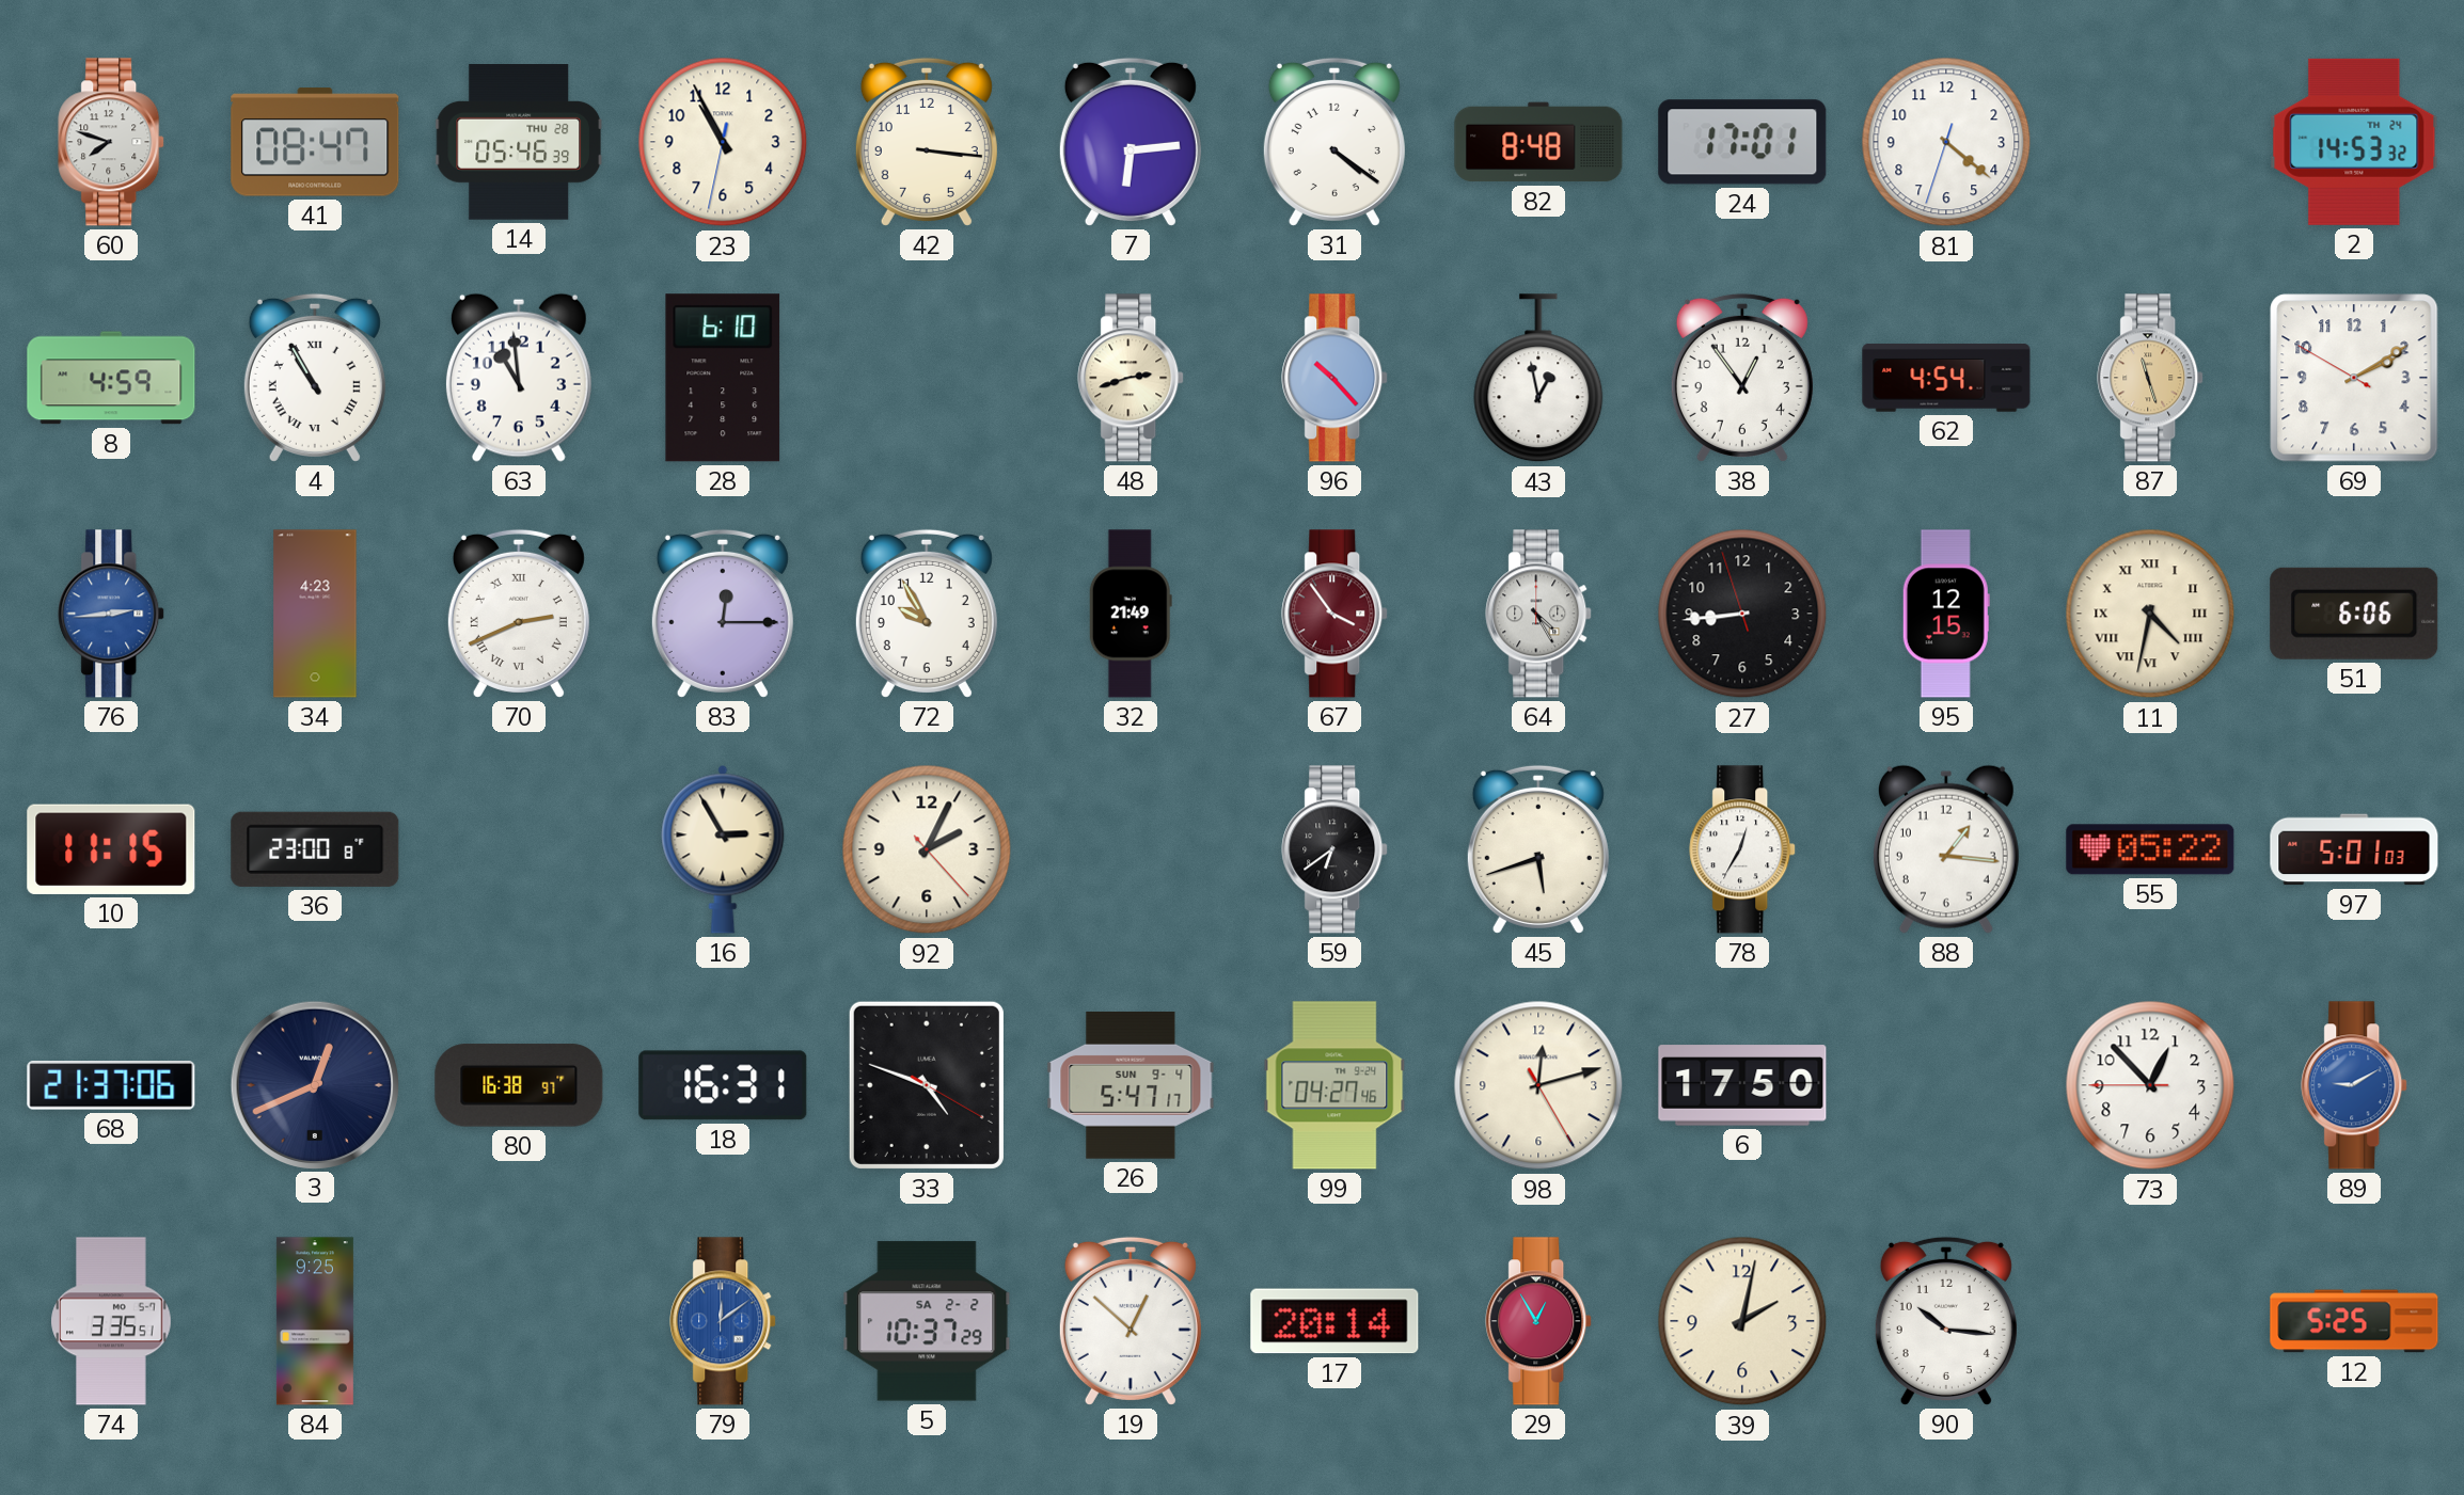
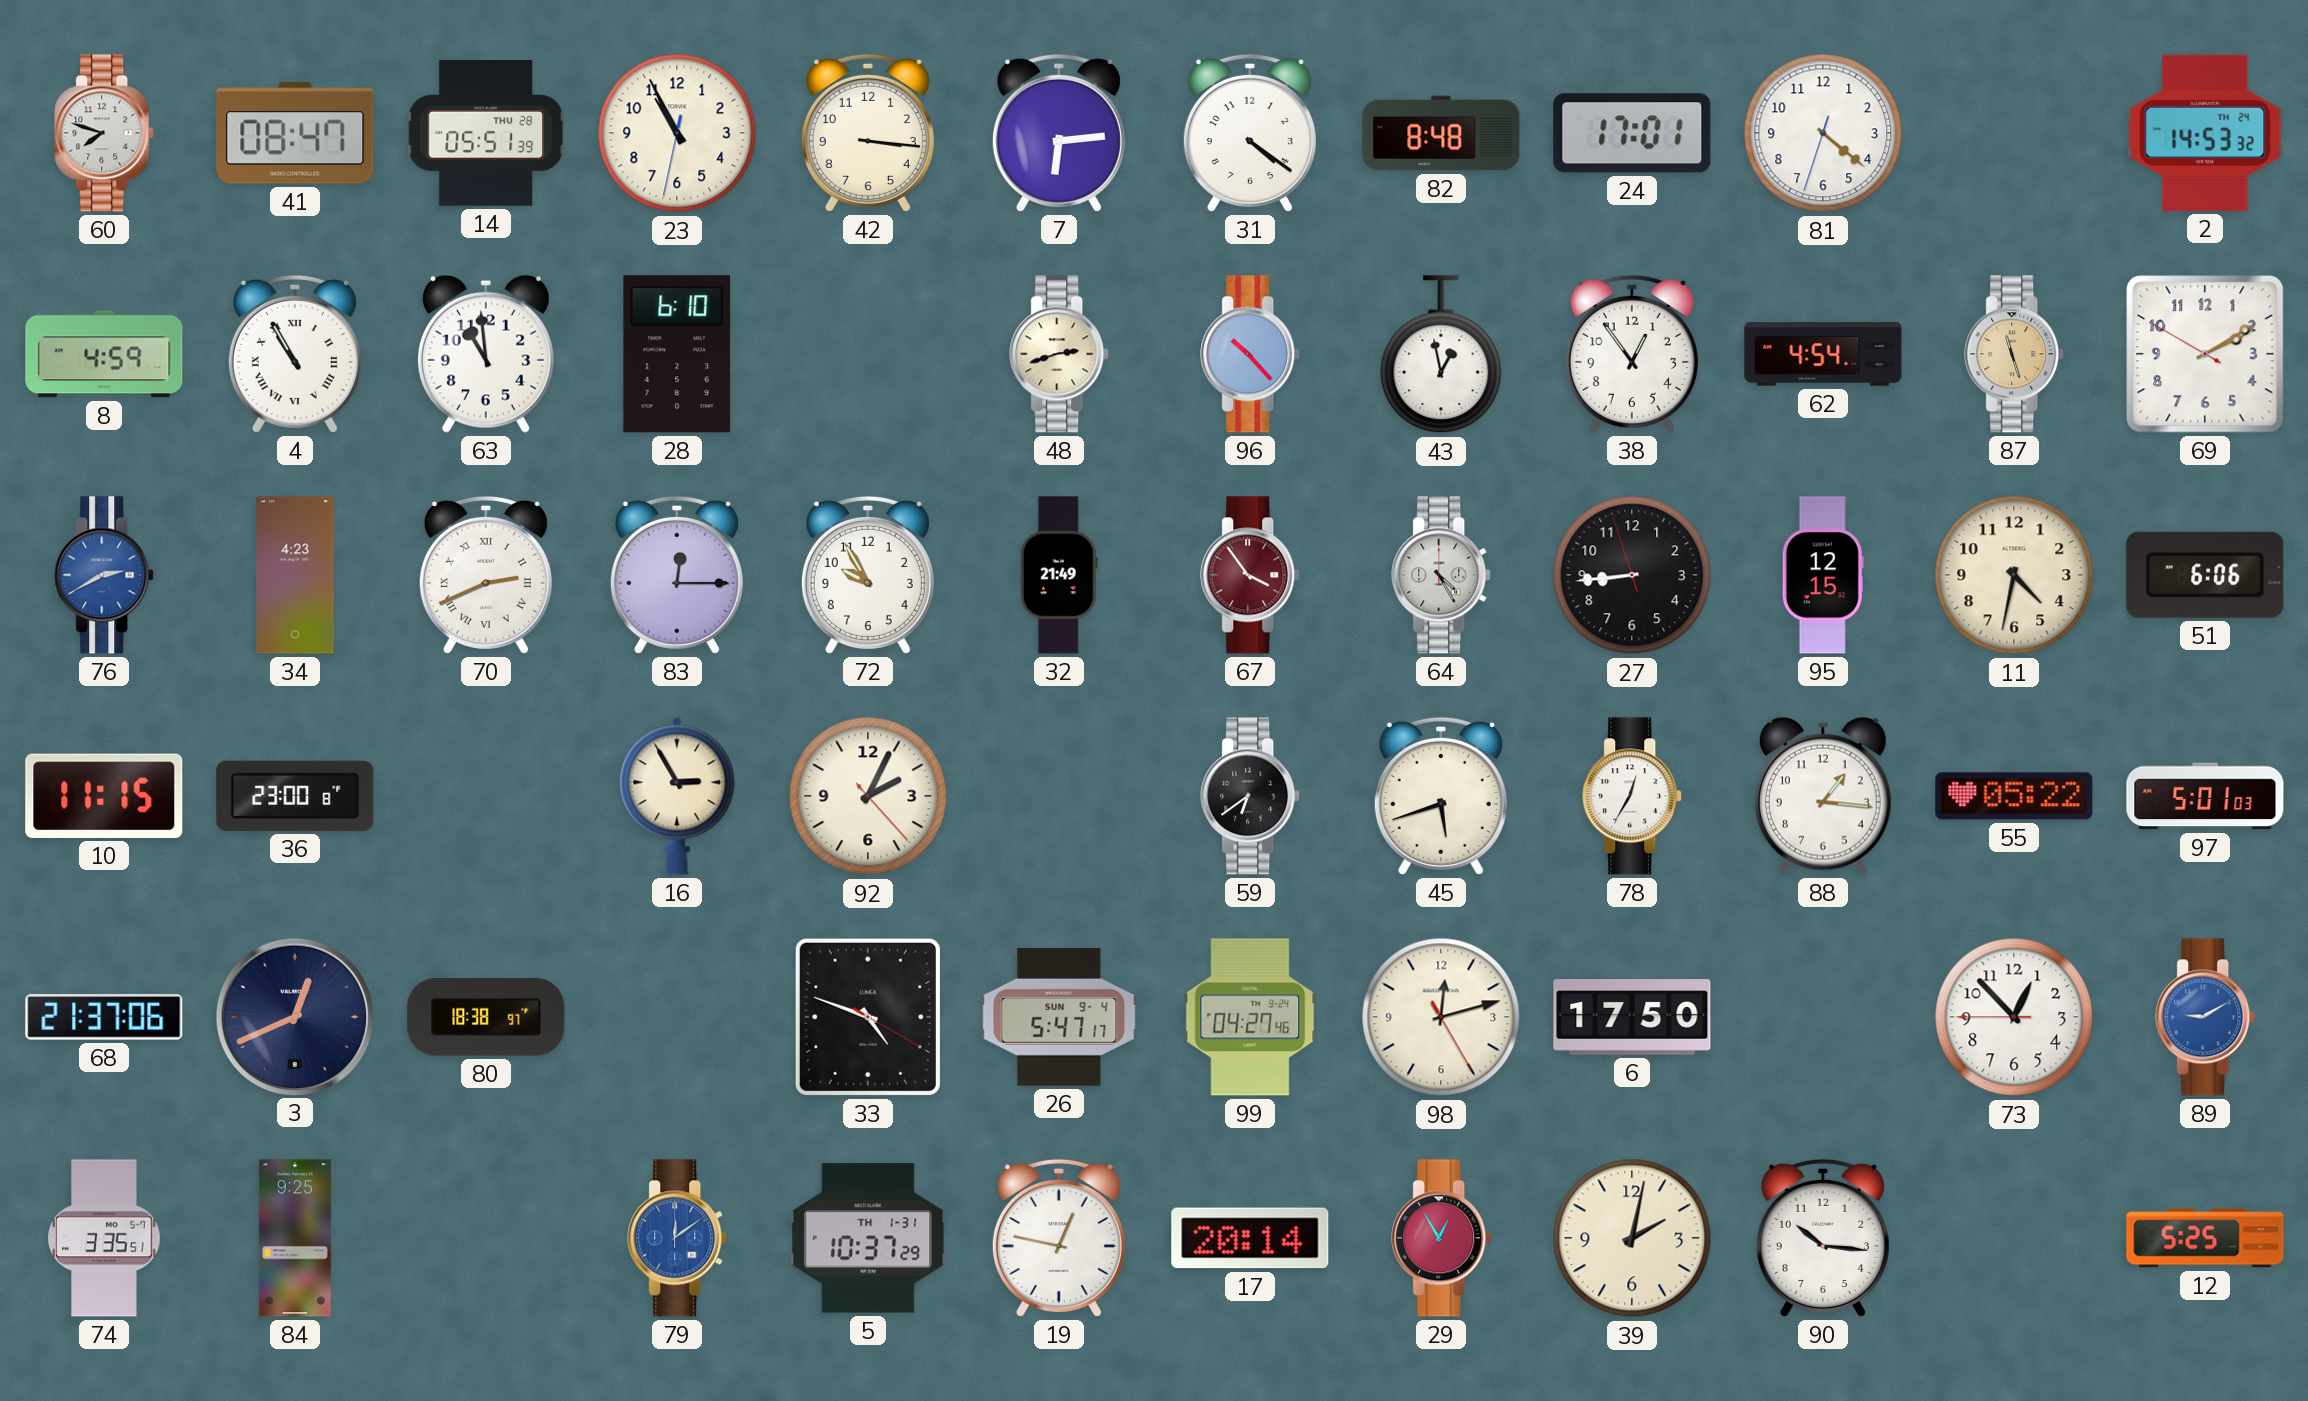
14: 05:46 -> 05:51 (486, 134)
76: 2:44 -> 2:40 (105, 575)
11 numerals: Roman -> Arabic (2014, 575)
80: 16:38 -> 18:38 (486, 1017)
18: 16:31 -> none (723, 1085)
5 date: SA 2-2 -> TH 1-31 (868, 1238)
19: 12:52 -> 12:47 (1059, 1238)
